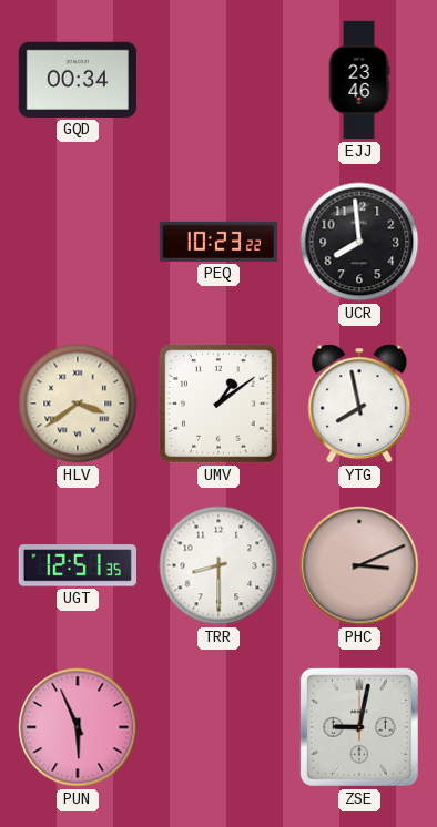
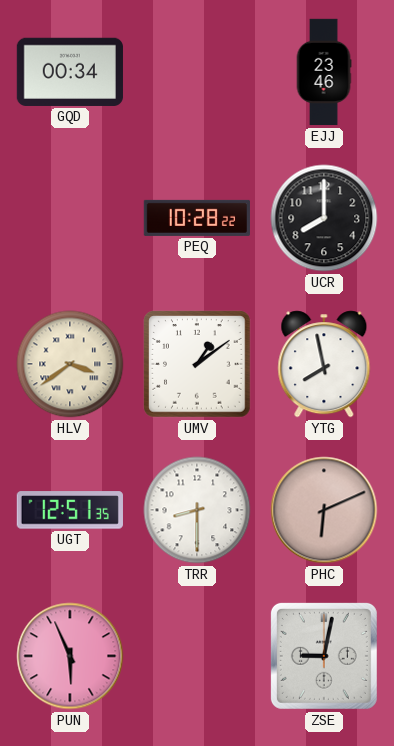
PEQ: 10:23 -> 10:28 (197, 218)
UCR: 7:59 -> 8:00 (324, 218)
PHC: 3:11 -> 6:11 (324, 510)
